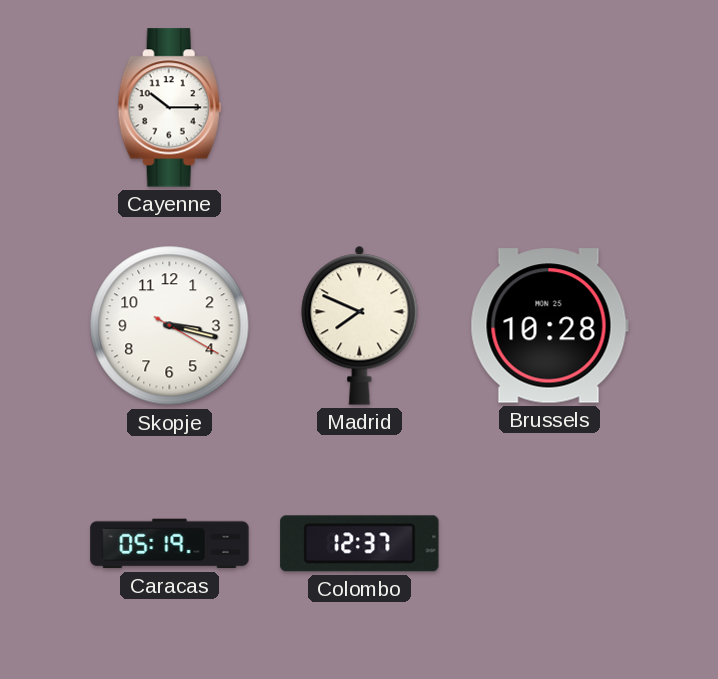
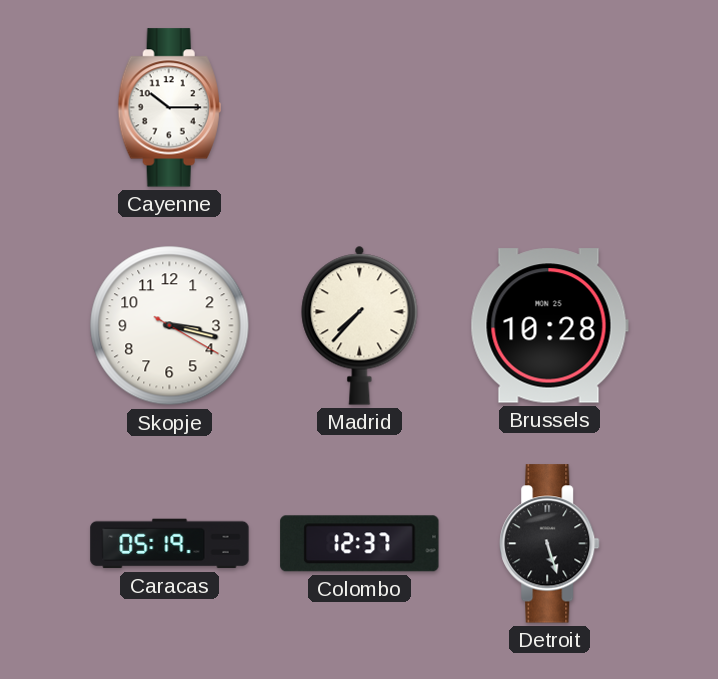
Madrid: 7:49 -> 7:37 (360, 325)
Detroit: none -> 5:27 (550, 544)
